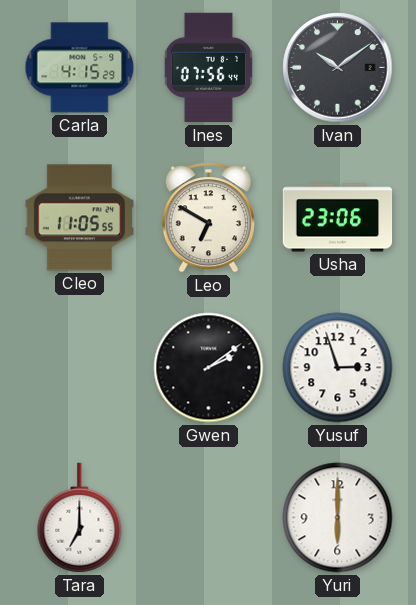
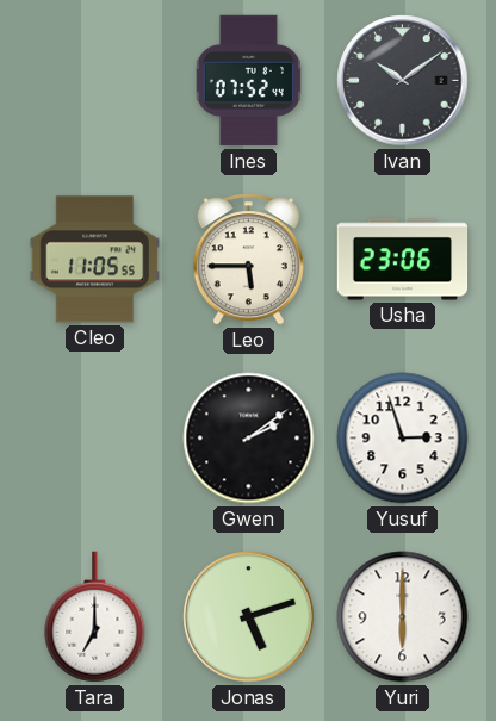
Carla: 4:15 -> none (80, 68)
Ines: 07:56 -> 07:52 (248, 81)
Leo: 6:50 -> 5:45 (248, 260)
Jonas: none -> 5:12 (249, 617)
